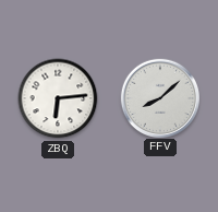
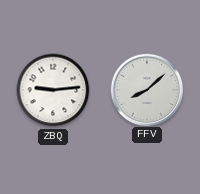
ZBQ: 6:14 -> 9:14 (53, 90)
